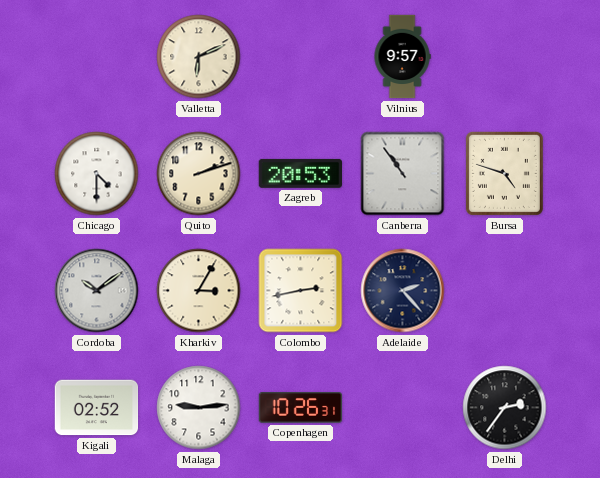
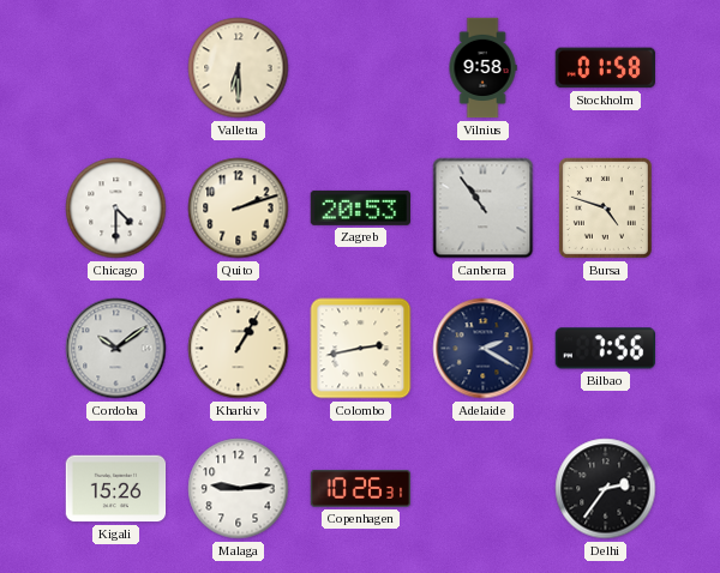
Valletta: 6:11 -> 6:30 (239, 68)
Vilnius: 9:57 -> 9:58 (482, 68)
Stockholm: none -> 01:58 (605, 68)
Kharkiv: 3:05 -> 1:05 (239, 349)
Adelaide: 2:23 -> 2:20 (484, 349)
Bilbao: none -> 7:56 (605, 349)
Kigali: 02:52 -> 15:26 (116, 489)
